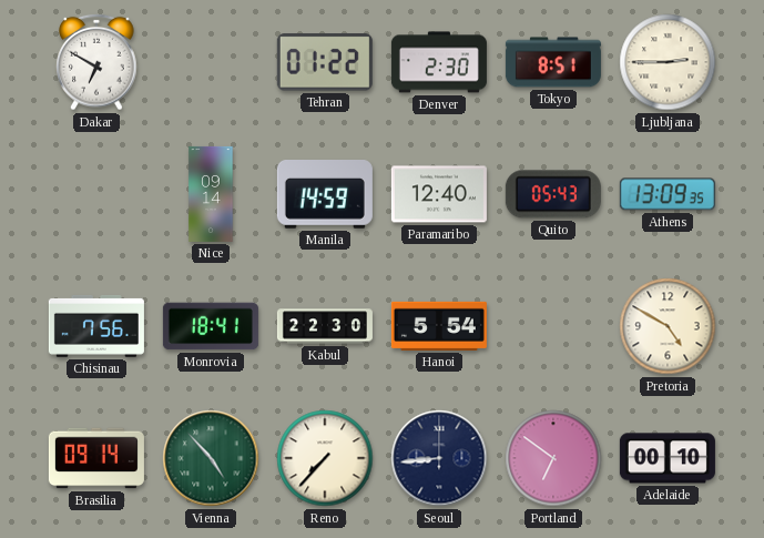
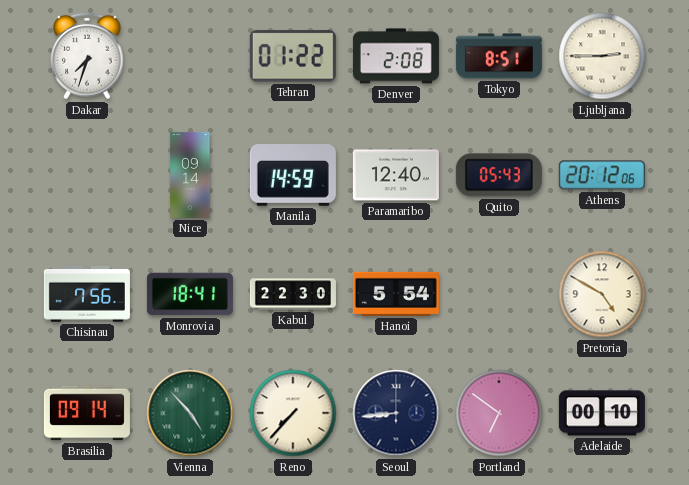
Dakar: 6:50 -> 7:33 (87, 56)
Denver: 2:30 -> 2:08 (396, 56)
Athens: 13:09 -> 20:12 (602, 175)
